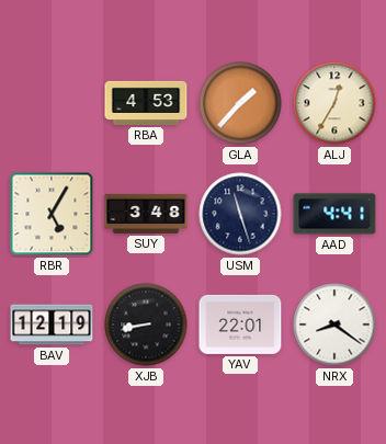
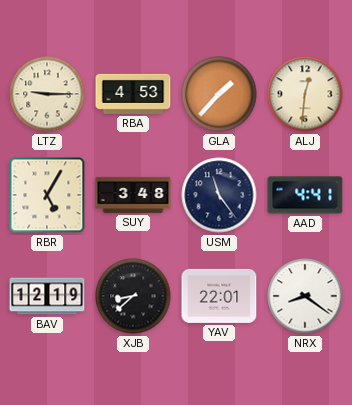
LTZ: none -> 9:15 (47, 94)
ALJ: 12:35 -> 12:31 (305, 94)
USM: 11:27 -> 11:24 (219, 195)
XJB: 8:43 -> 8:38 (133, 296)
